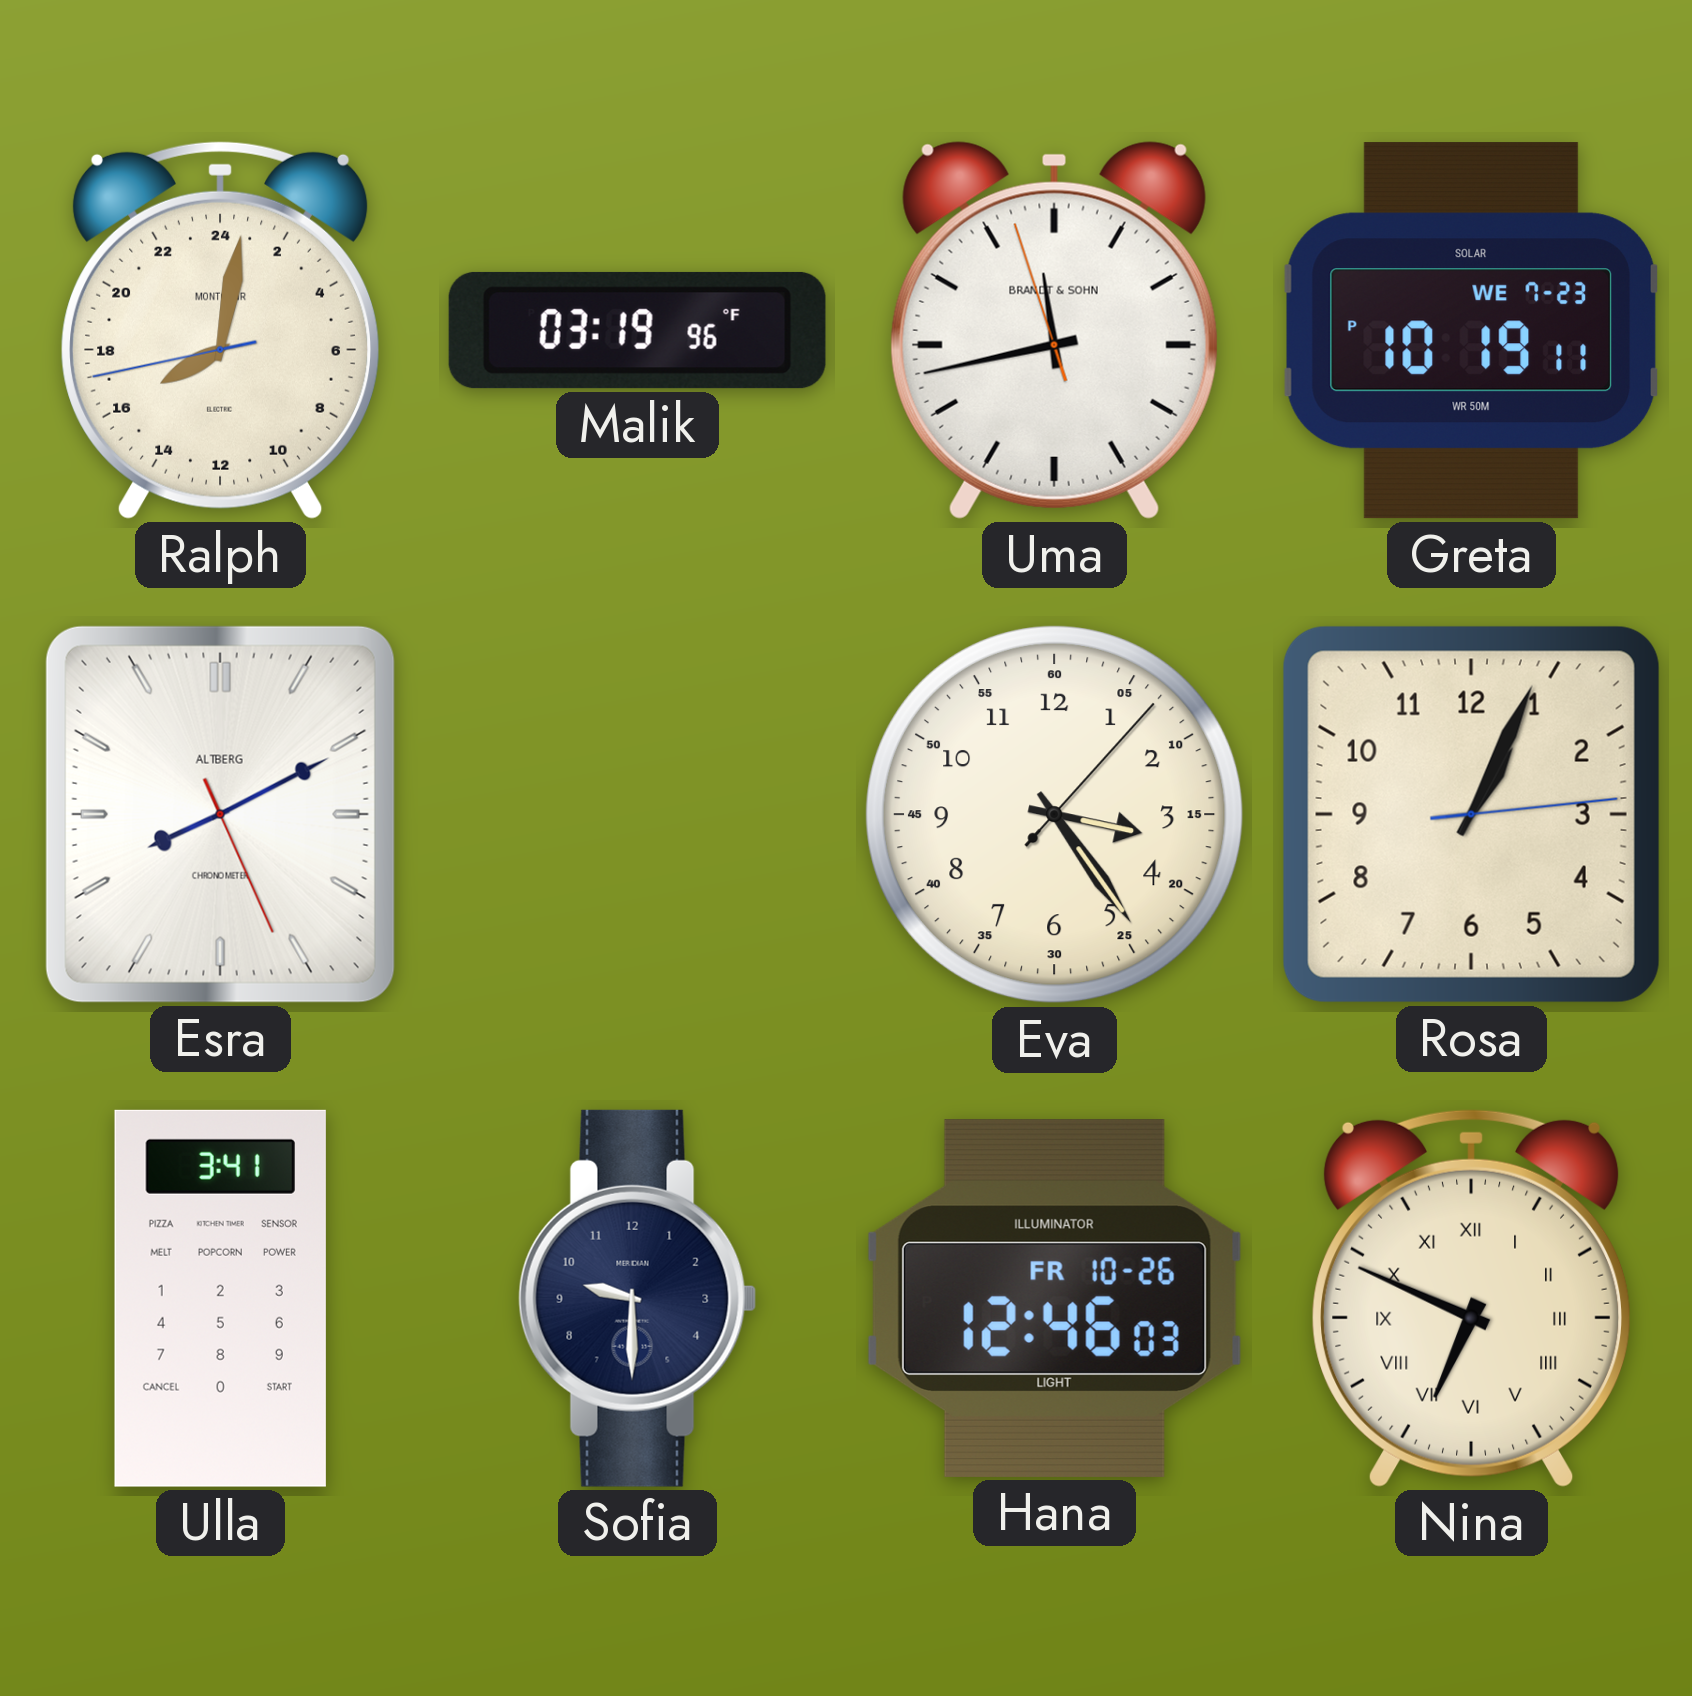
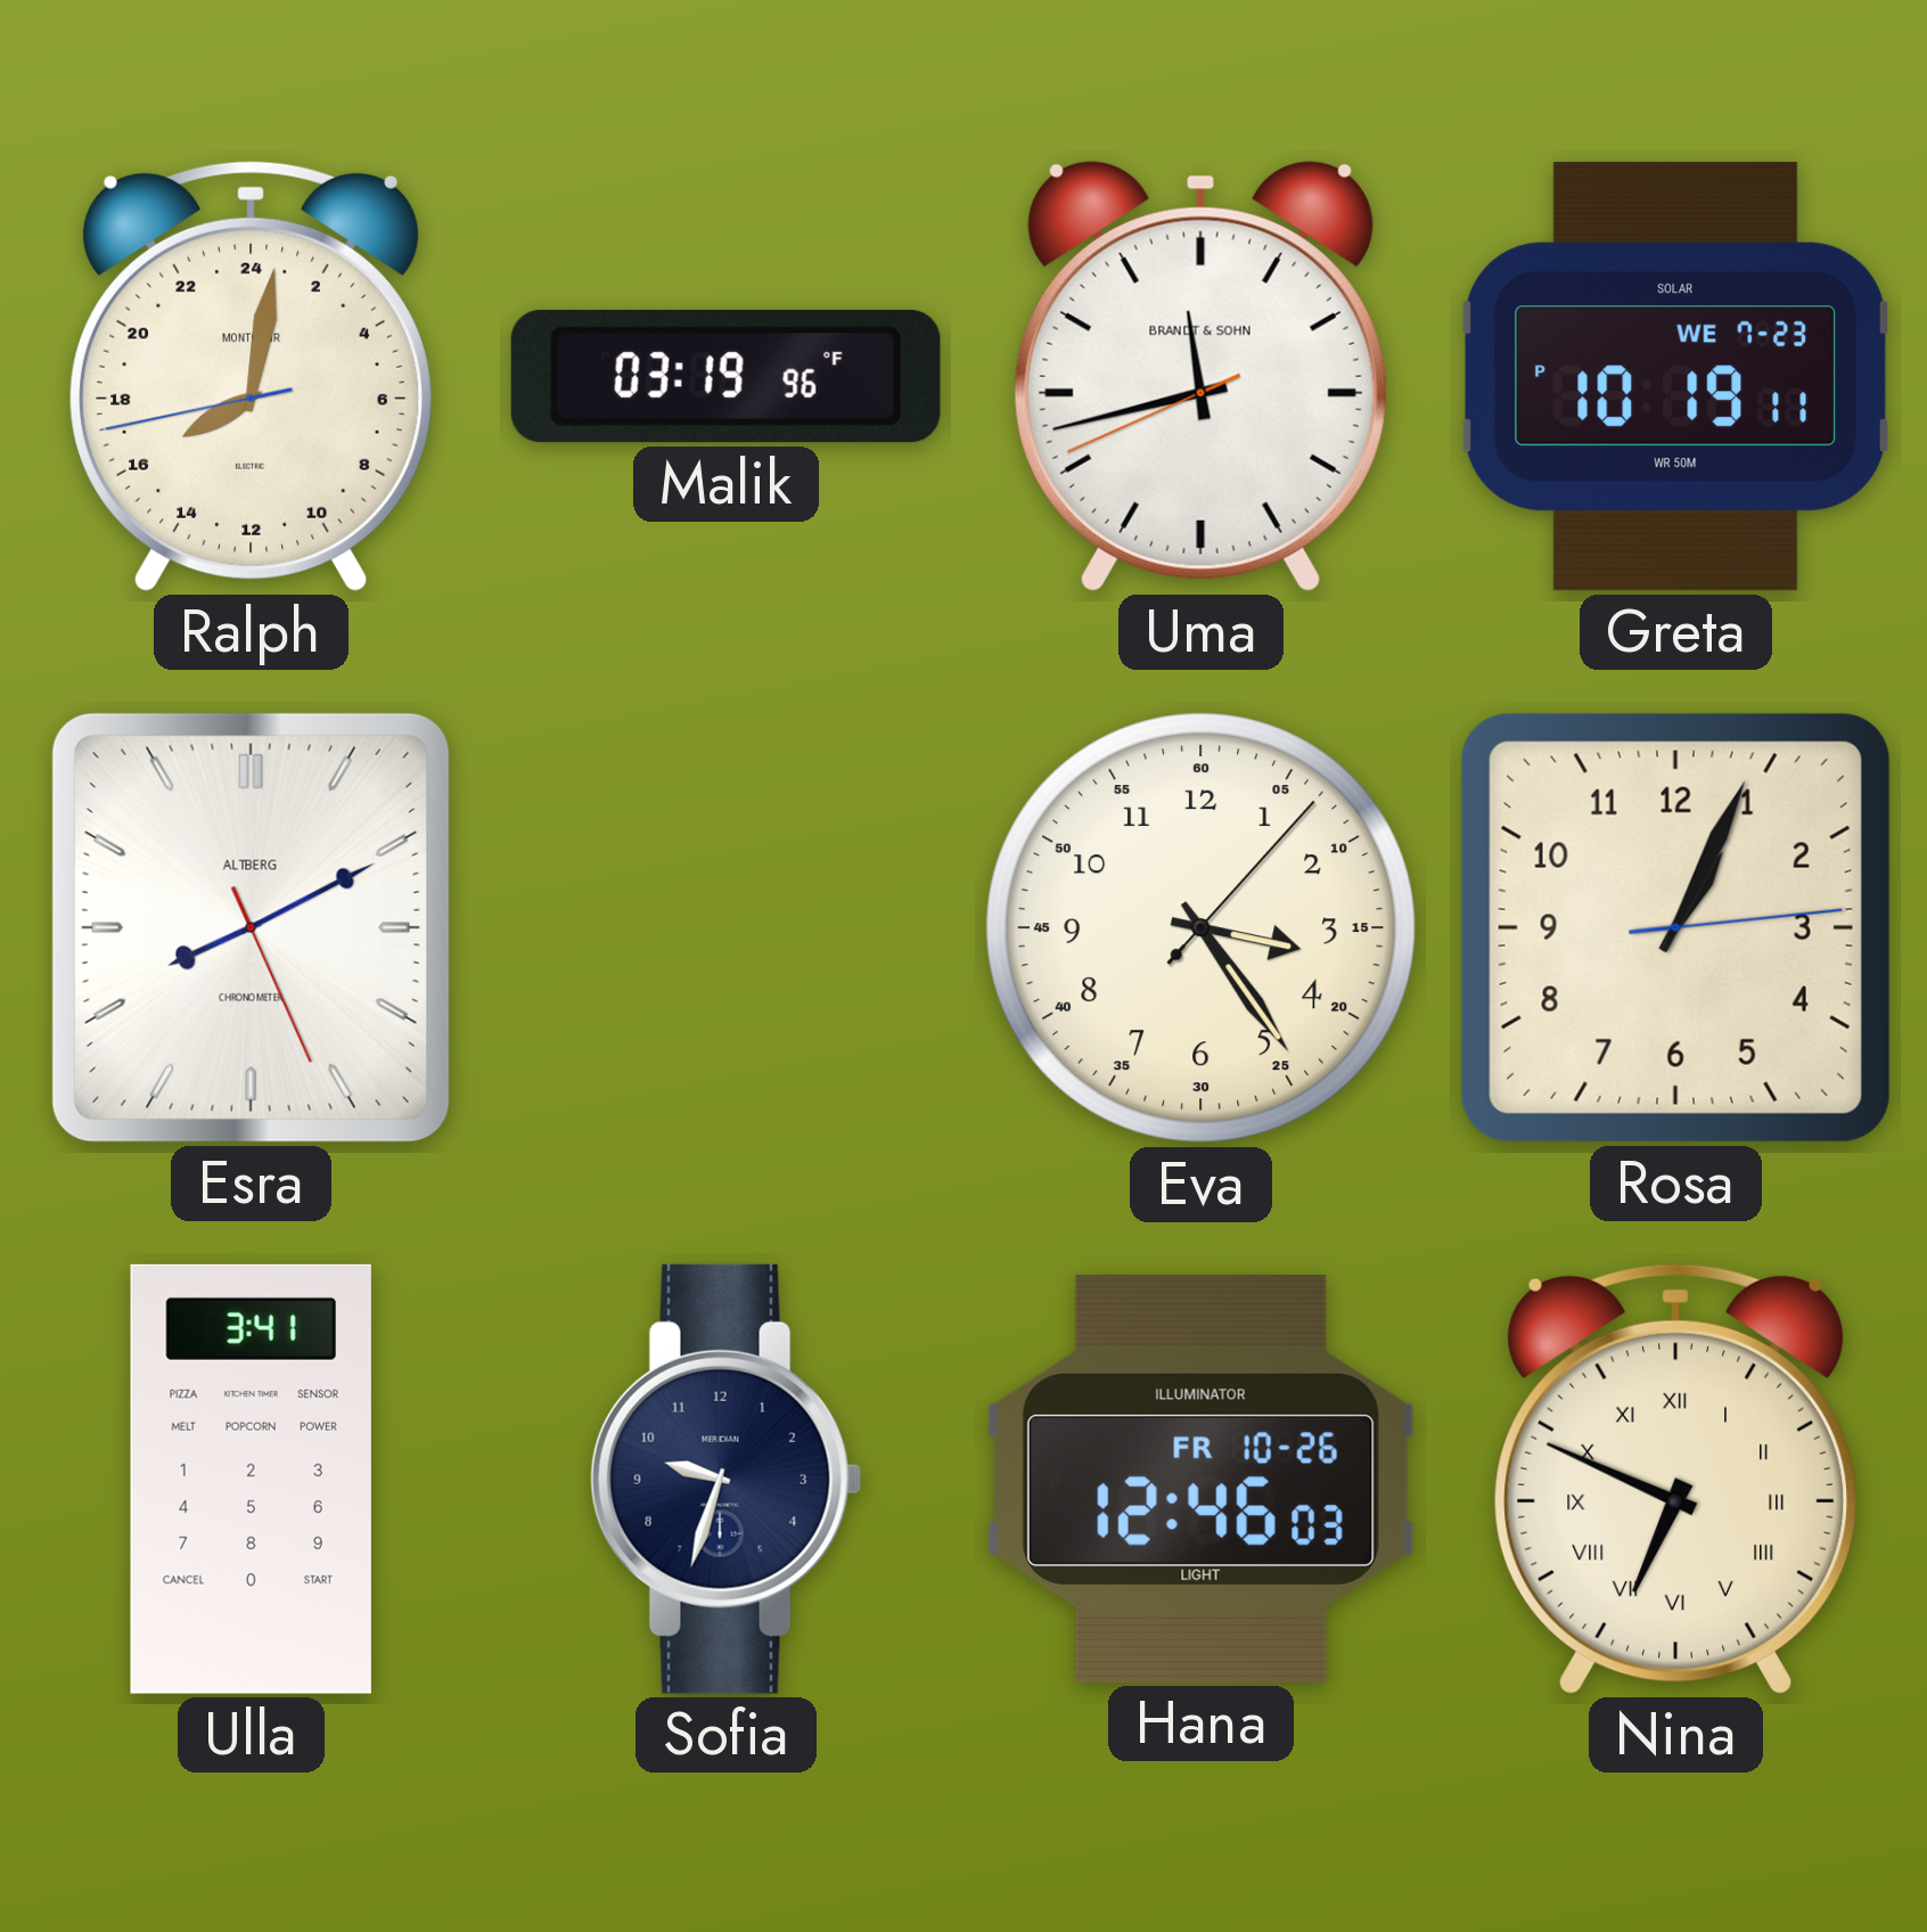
Uma: 11:42:57 -> 11:42:41 (1200, 376)
Sofia: 9:30 -> 9:33 (727, 1479)
